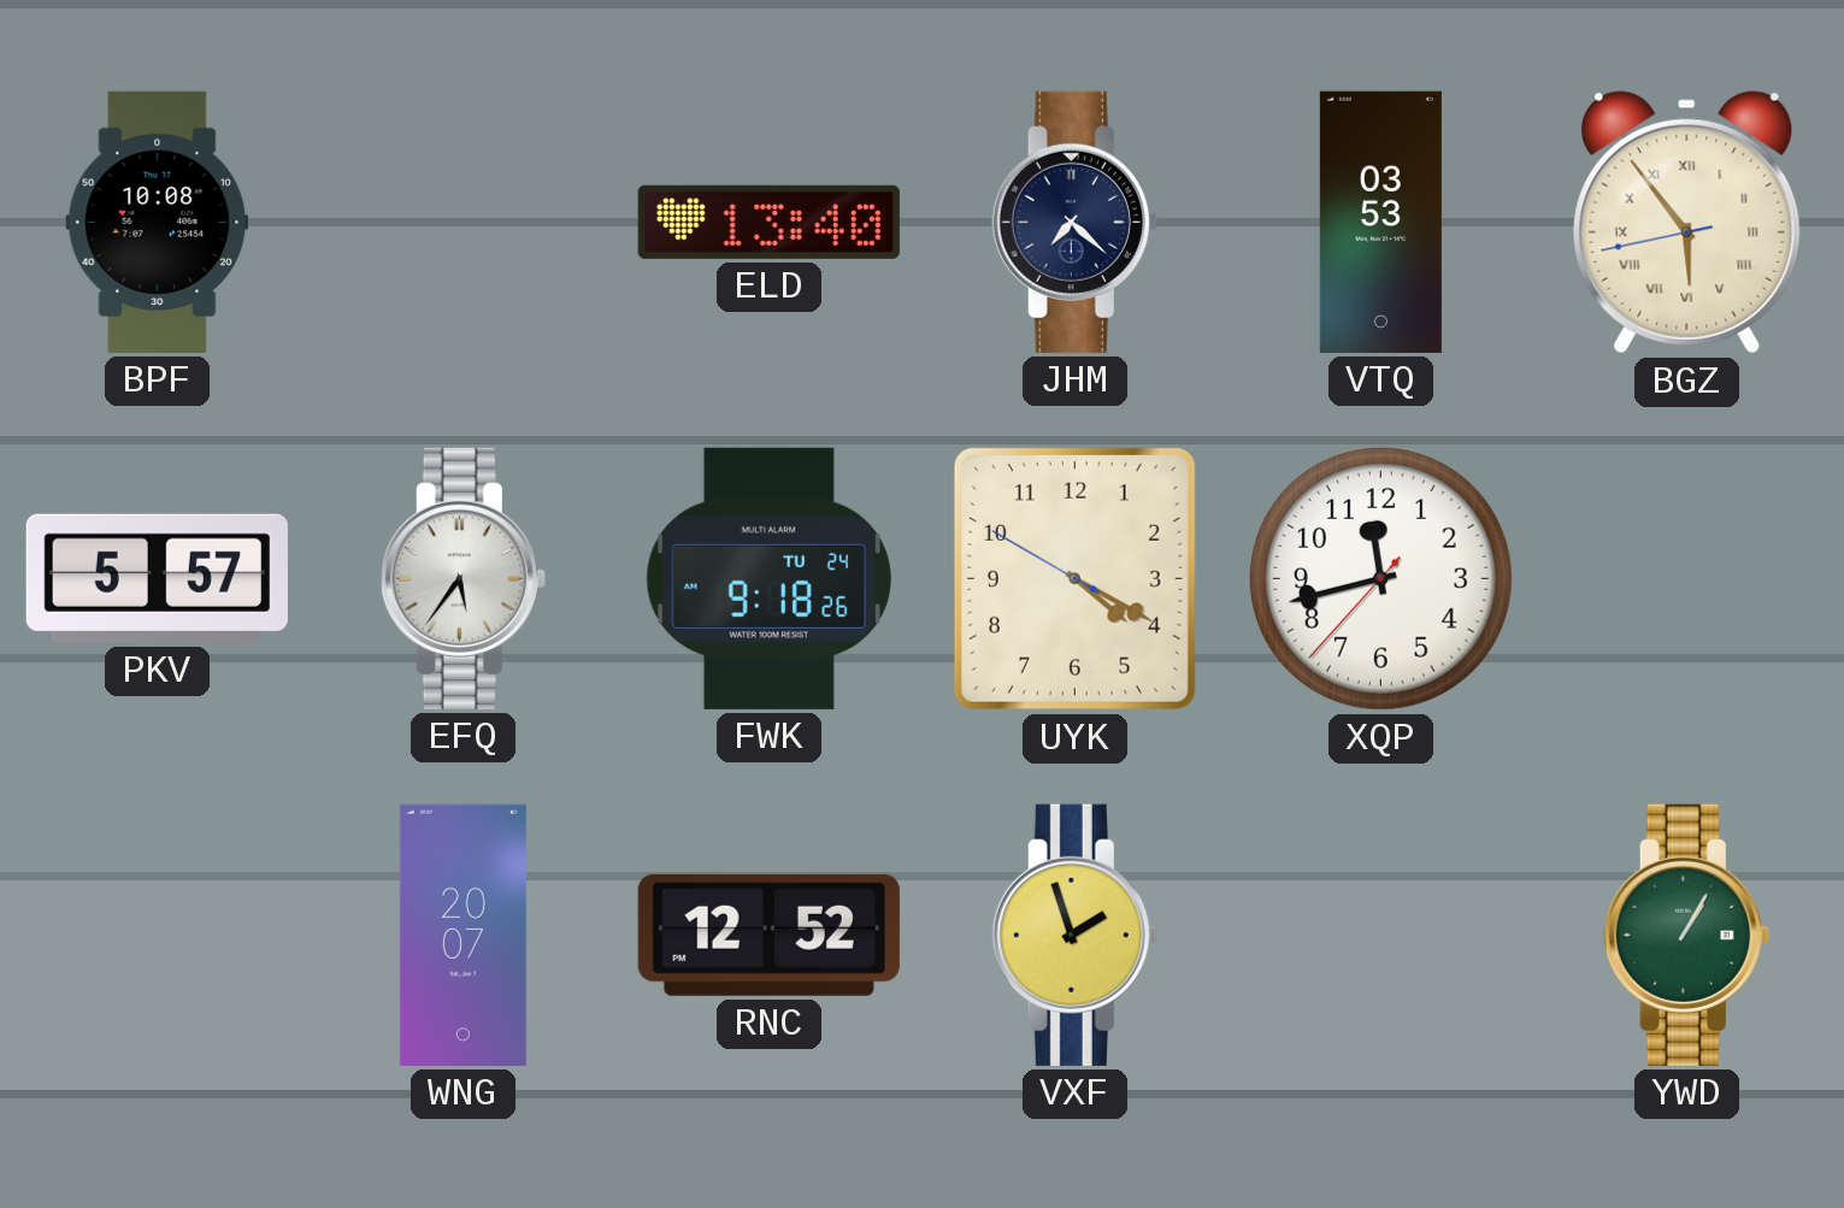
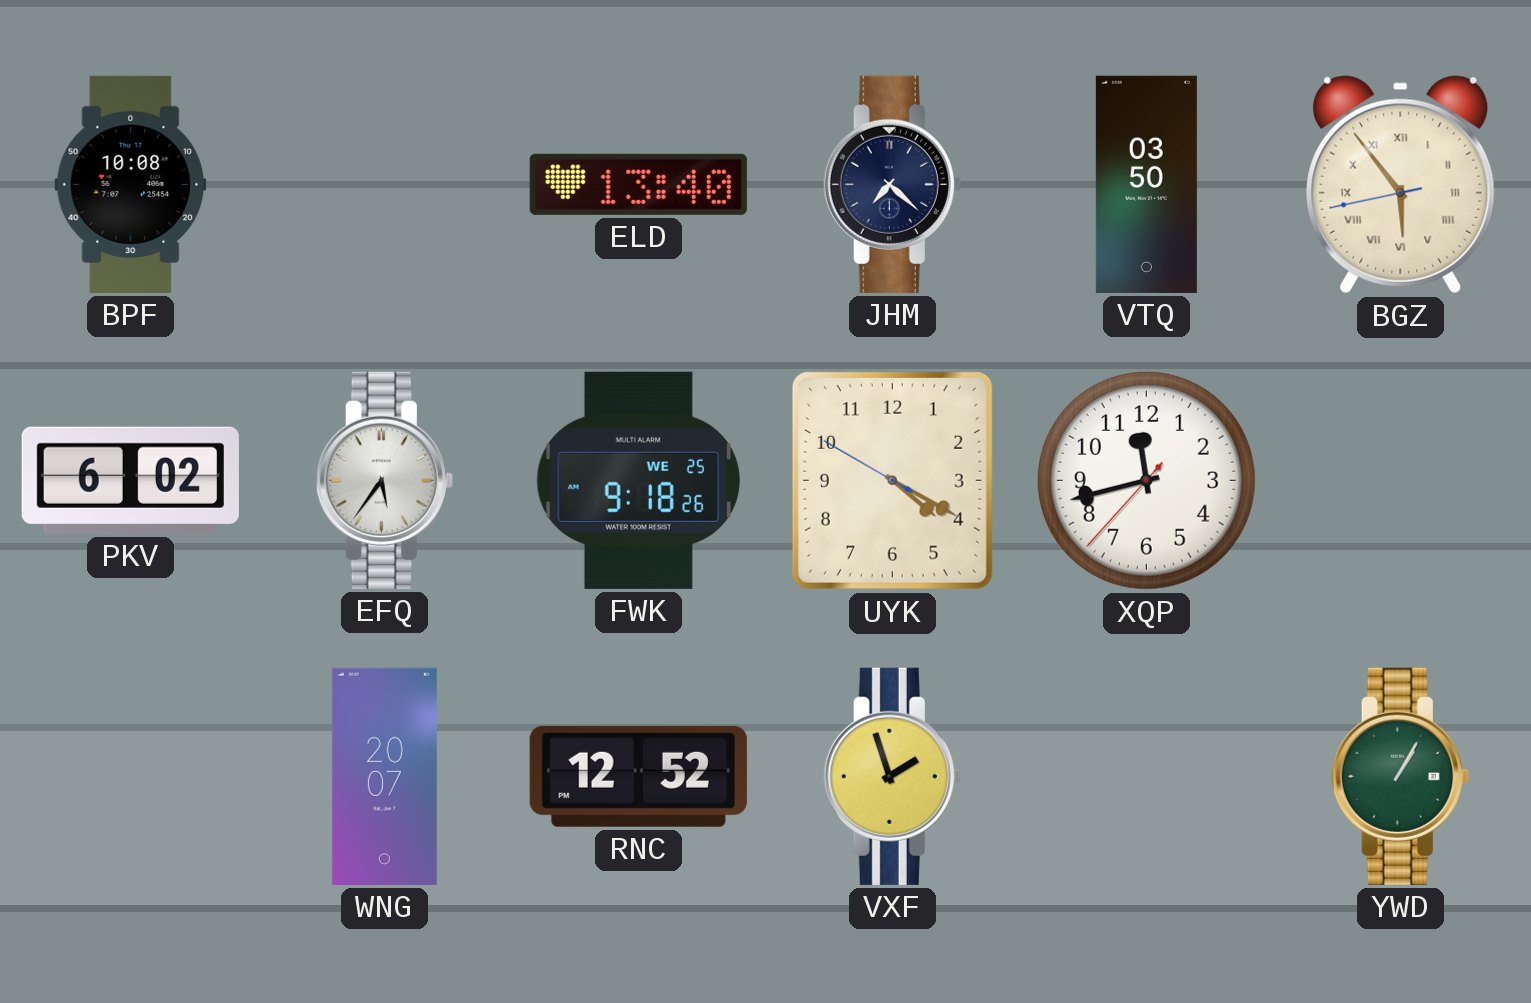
VTQ: 03:53 -> 03:50 (1146, 184)
PKV: 5:57 -> 6:02 (130, 480)
FWK date: TU 24 -> WE 25 (638, 480)
